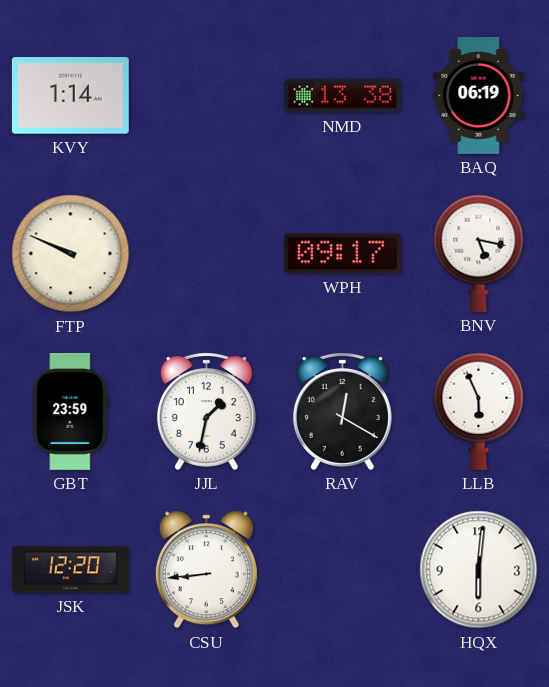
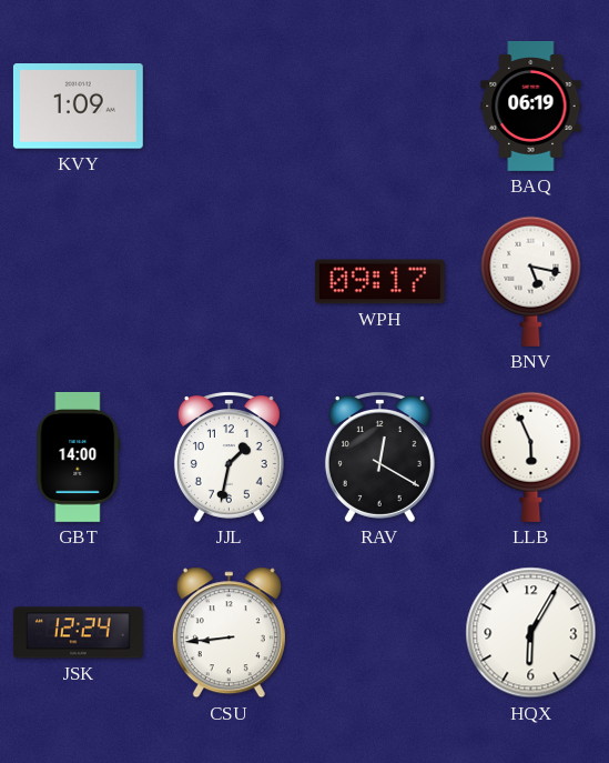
KVY: 1:14 -> 1:09 (78, 107)
NMD: 13:38 -> none (342, 96)
FTP: 9:49 -> none (71, 254)
GBT: 23:59 -> 14:00 (79, 456)
JSK: 12:20 -> 12:24 (78, 633)
HQX: 6:01 -> 6:05 (531, 633)
